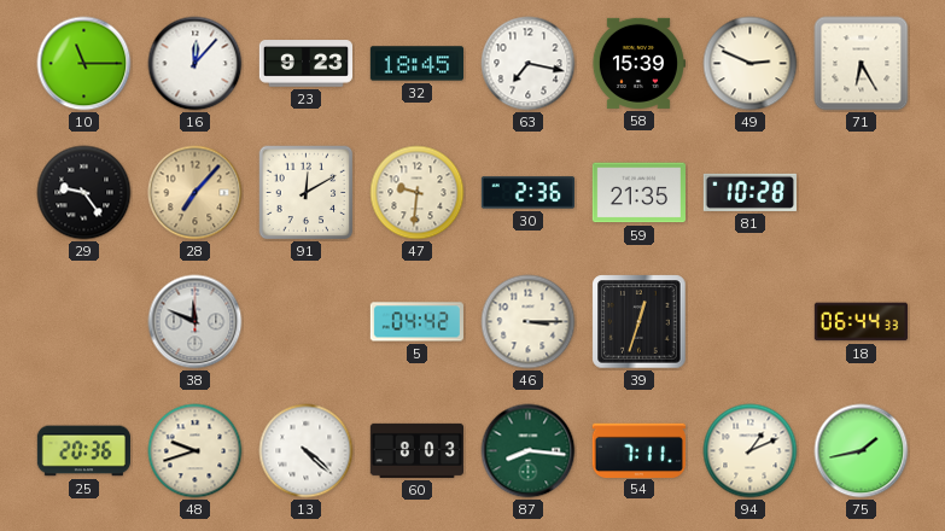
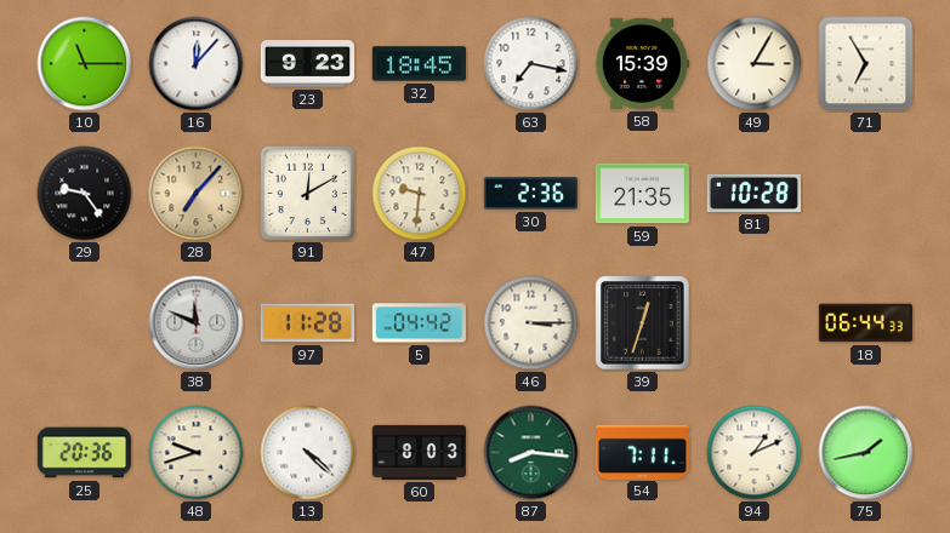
49: 2:49 -> 3:05 (755, 64)
71: 6:25 -> 6:55 (866, 64)
97: none -> 11:28 (307, 323)
